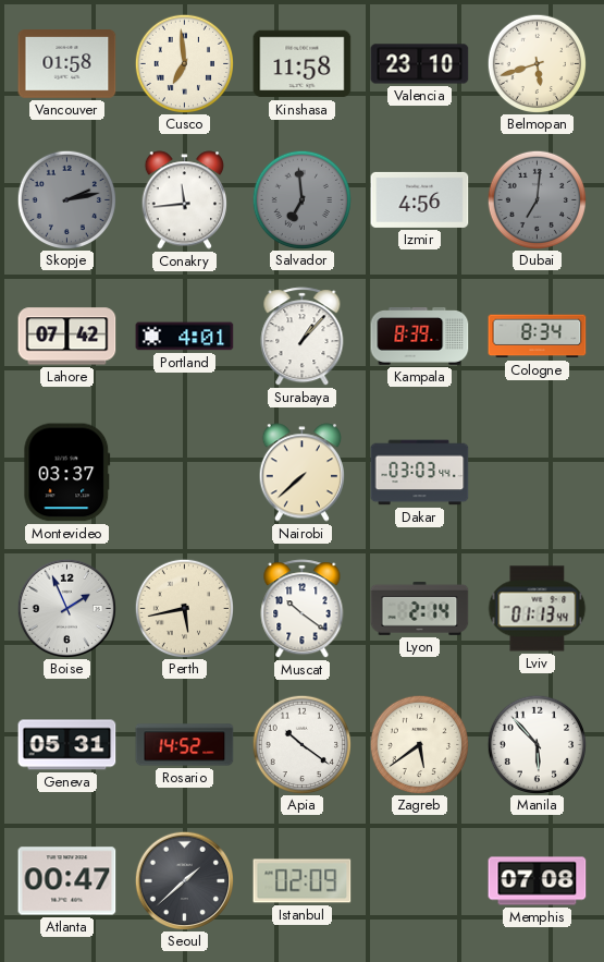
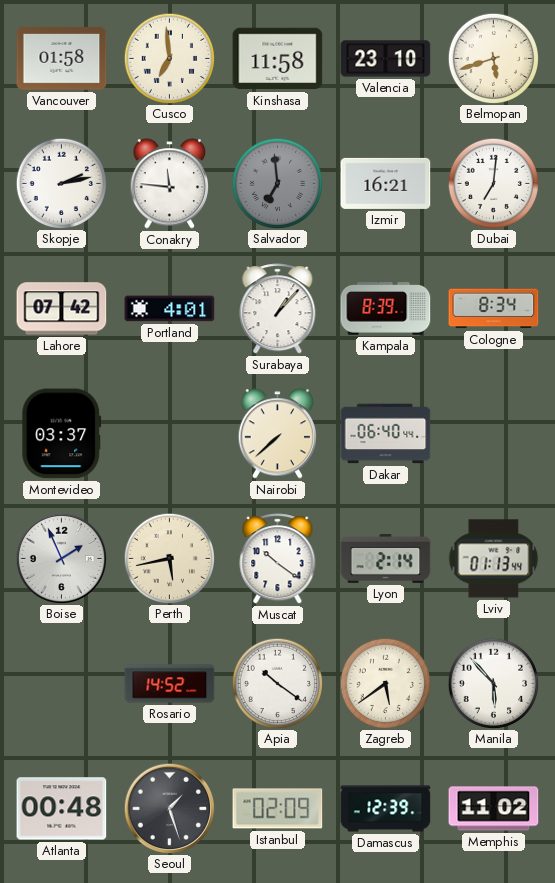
Skopje dial: grey -> white (61, 183)
Conakry: 11:44 -> 11:46 (169, 184)
Izmir: 4:56 -> 16:21 (386, 183)
Dubai dial: grey -> white (493, 183)
Dakar: 03:03 -> 06:40 (386, 434)
Geneva: 05:31 -> none (67, 745)
Atlanta: 00:47 -> 00:48 (62, 809)
Seoul: 1:38 -> 1:27 (169, 808)
Damascus: none -> 12:39 (386, 809)
Memphis: 07:08 -> 11:02 (494, 809)
